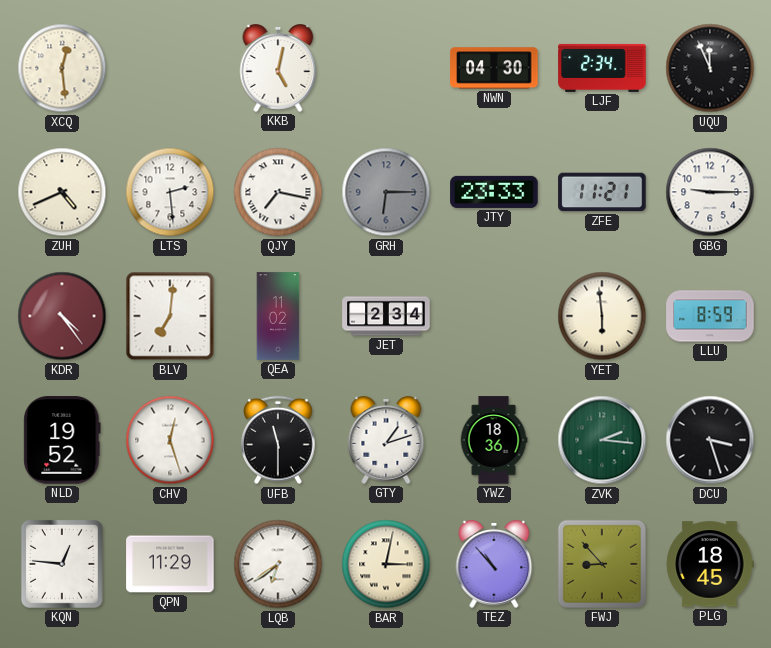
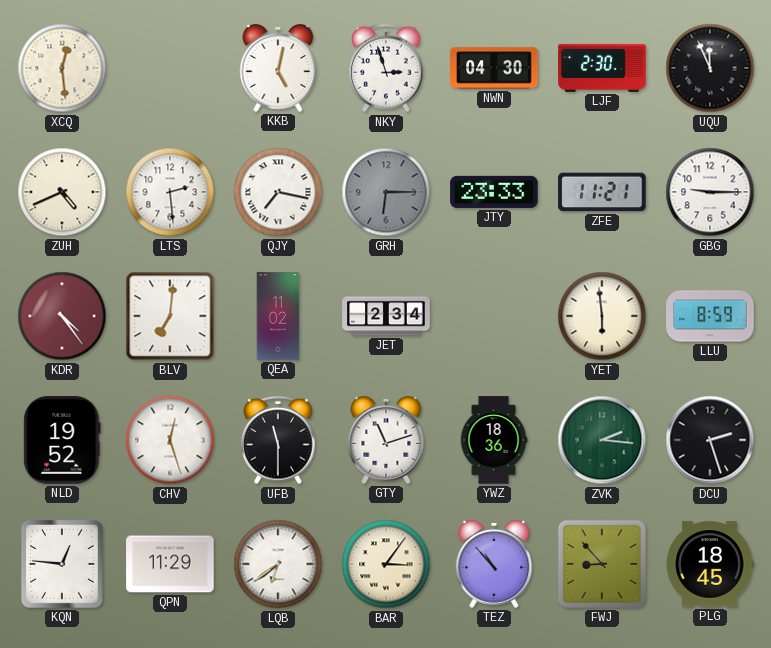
NKY: none -> 2:57 (386, 68)
LJF: 2:34 -> 2:30 (602, 68)
GTY: 1:12 -> 11:12 (386, 441)
DCU: 3:27 -> 2:27 (710, 440)
BAR: 3:02 -> 3:06 (386, 564)
